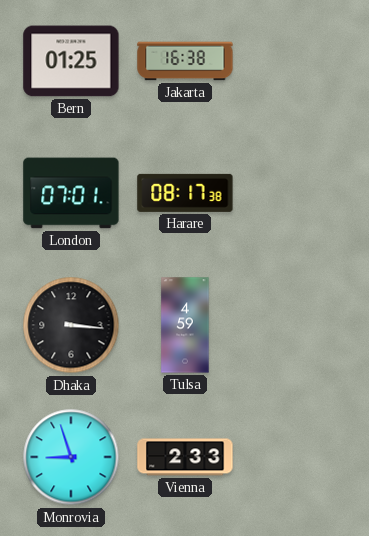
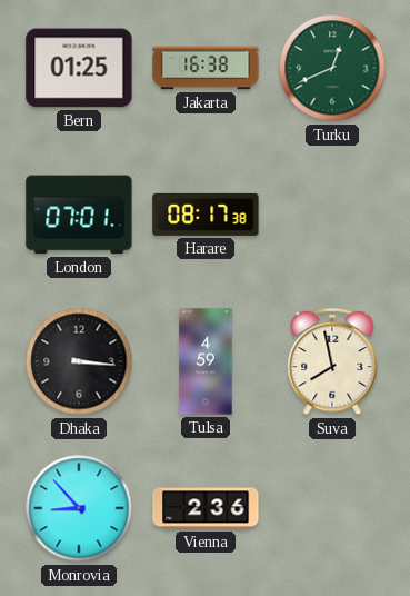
Turku: none -> 12:41 (332, 68)
Suva: none -> 7:58 (332, 361)
Monrovia: 8:57 -> 8:53 (79, 508)
Vienna: 2:33 -> 2:36 (206, 508)
